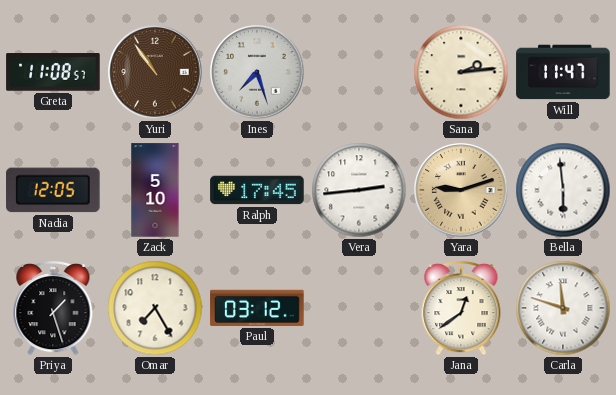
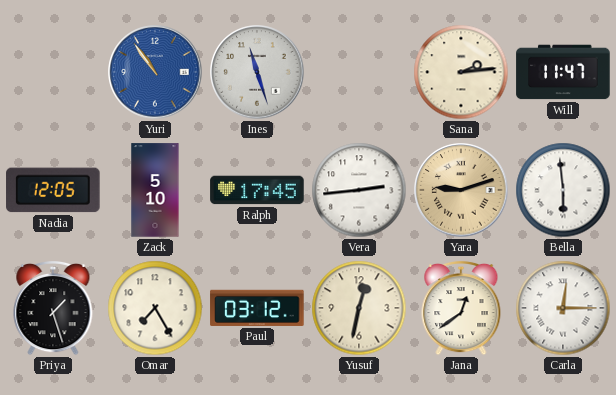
Greta: 11:08 -> none (53, 72)
Yuri dial: brown -> blue (155, 72)
Ines: 7:27 -> 11:27 (257, 72)
Yusuf: none -> 12:32 (359, 308)
Carla: 11:48 -> 12:15 (563, 308)
